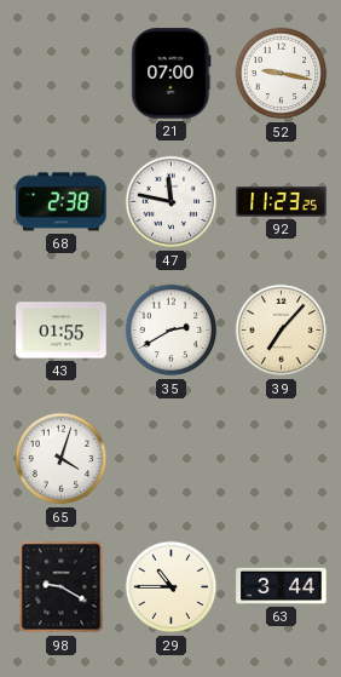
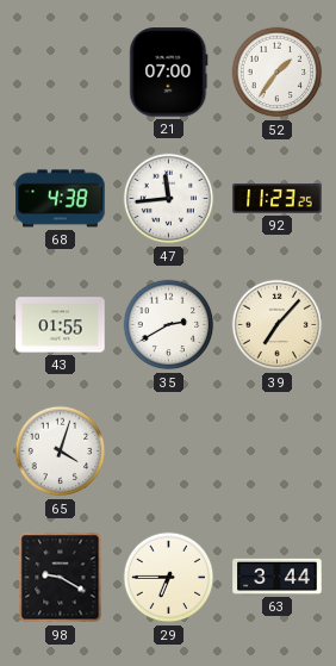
52: 9:17 -> 1:36 (278, 73)
68: 2:38 -> 4:38 (61, 199)
47: 11:47 -> 11:44 (169, 199)
29: 10:45 -> 6:45 (169, 578)
